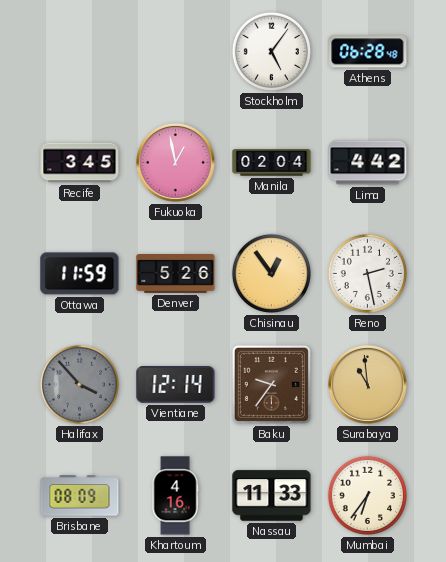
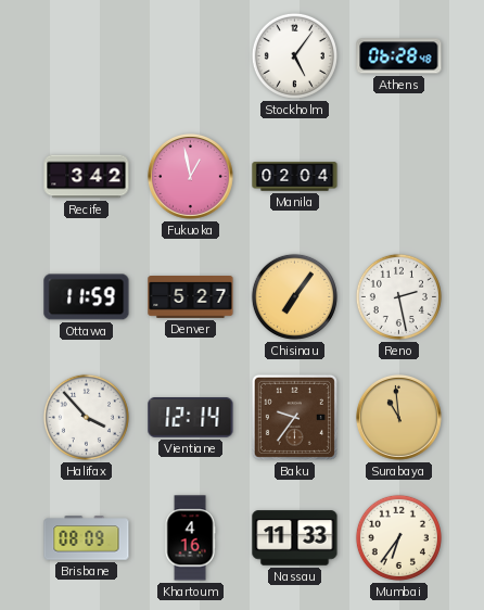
Recife: 3:45 -> 3:42 (87, 177)
Lima: 4:42 -> none (368, 163)
Denver: 5:26 -> 5:27 (191, 297)
Chisinau: 12:54 -> 7:06 (294, 296)
Halifax dial: grey -> white (86, 417)
